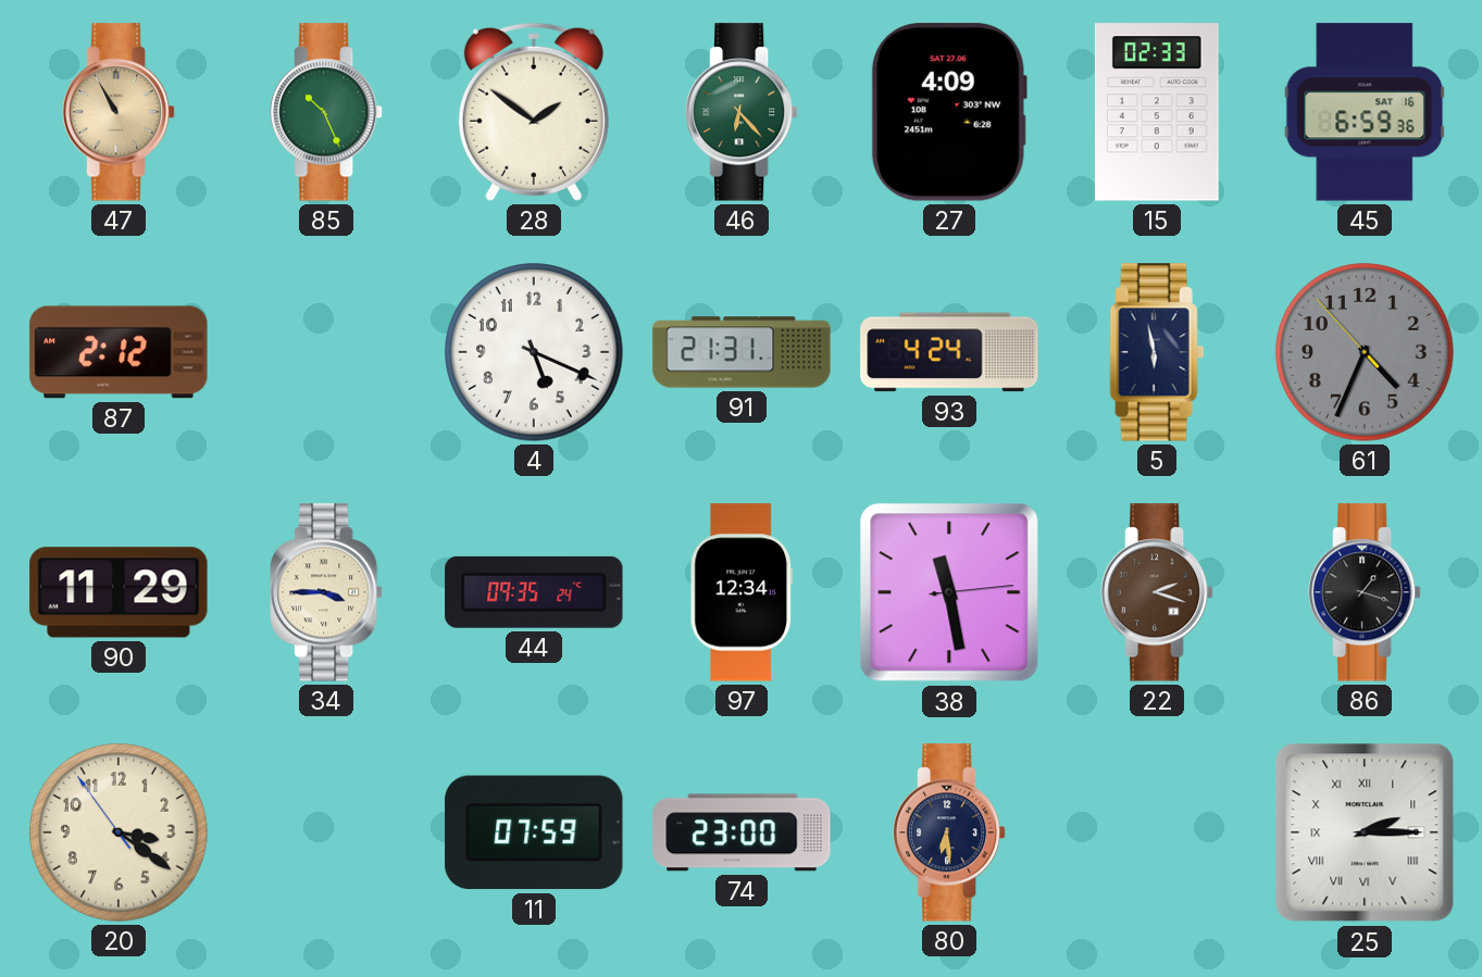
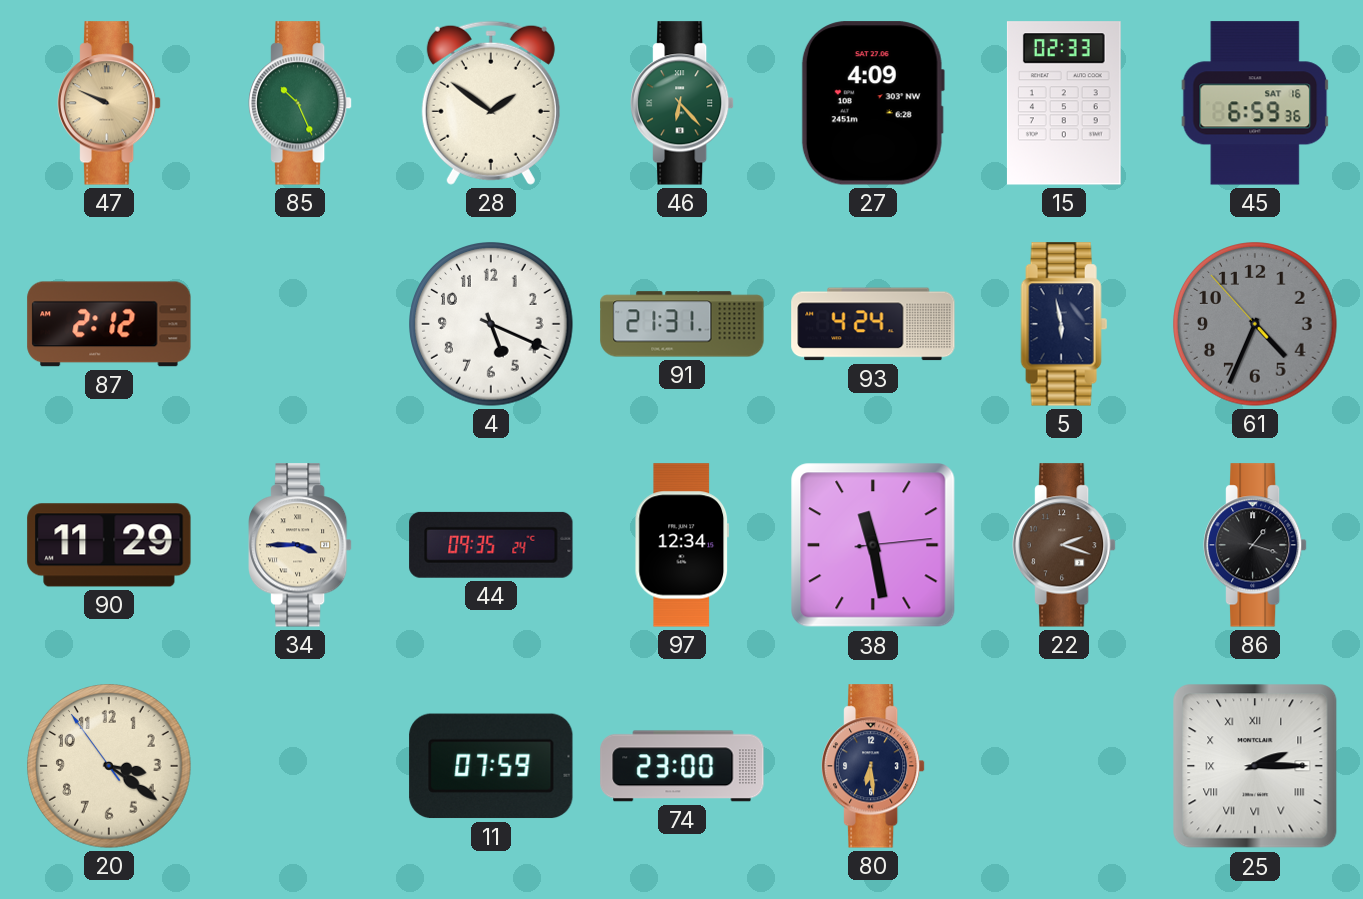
47: 10:55 -> 9:49 (110, 103)
